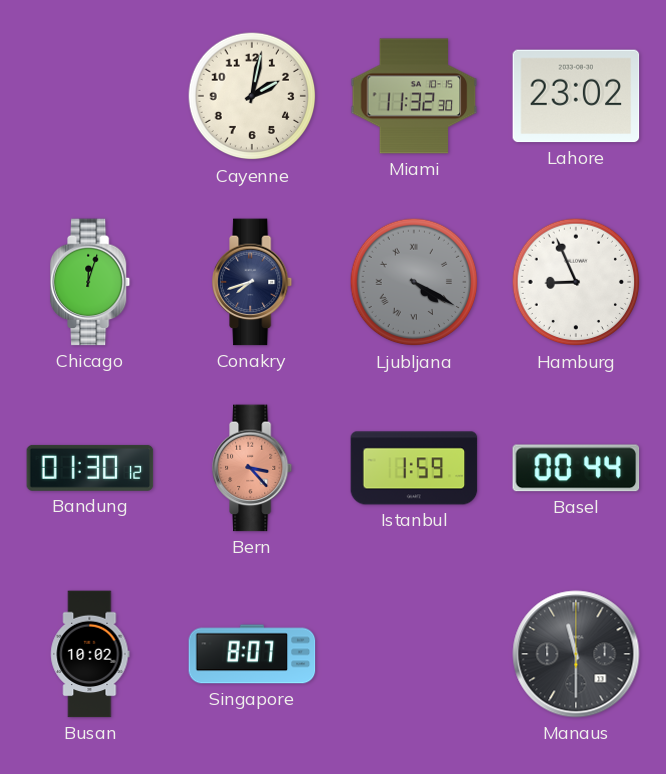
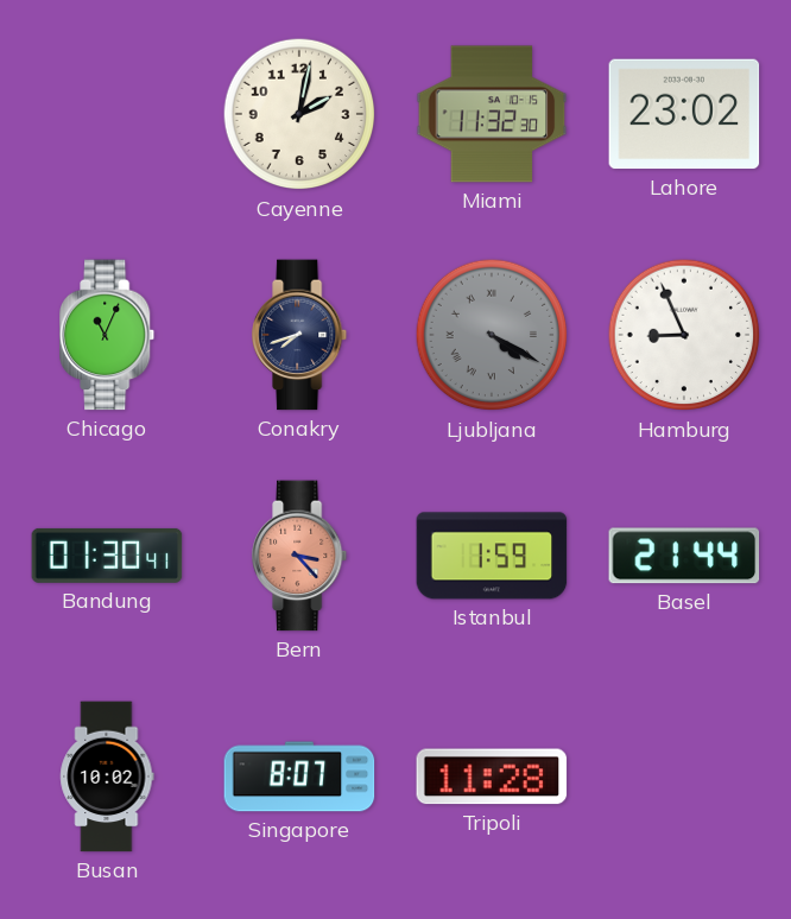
Chicago: 12:03 -> 11:04 (108, 335)
Bandung: 01:30:12 -> 01:30:41 (107, 556)
Basel: 00:44 -> 21:44 (684, 556)
Tripoli: none -> 11:28 (492, 777)
Manaus: 11:30 -> none (576, 654)
